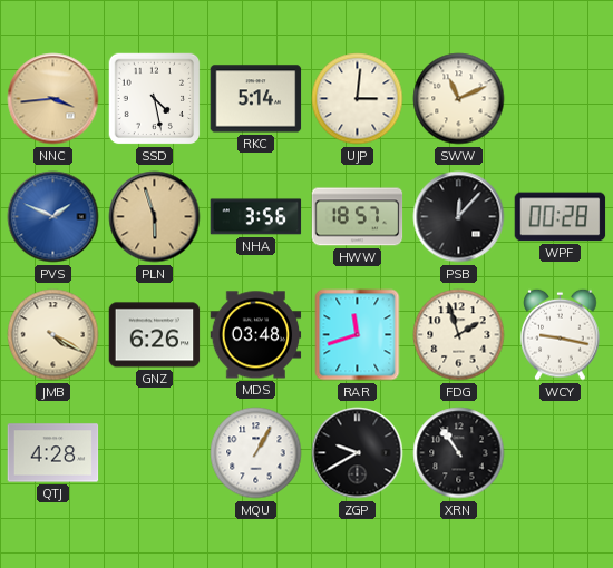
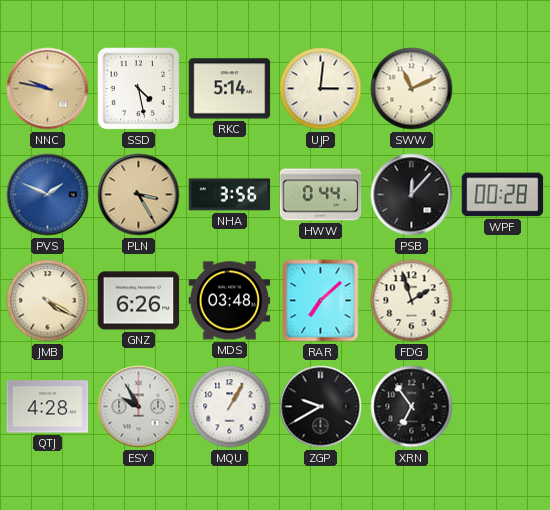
NNC: 3:44 -> 9:47 (48, 89)
PLN: 5:57 -> 3:25 (139, 195)
HWW: 18:57 -> 0:44 (321, 195)
RAR: 11:42 -> 7:08 (321, 301)
WCY: 9:17 -> none (561, 334)
ESY: none -> 9:55 (139, 407)
XRN: 10:54 -> 6:54 (412, 407)
